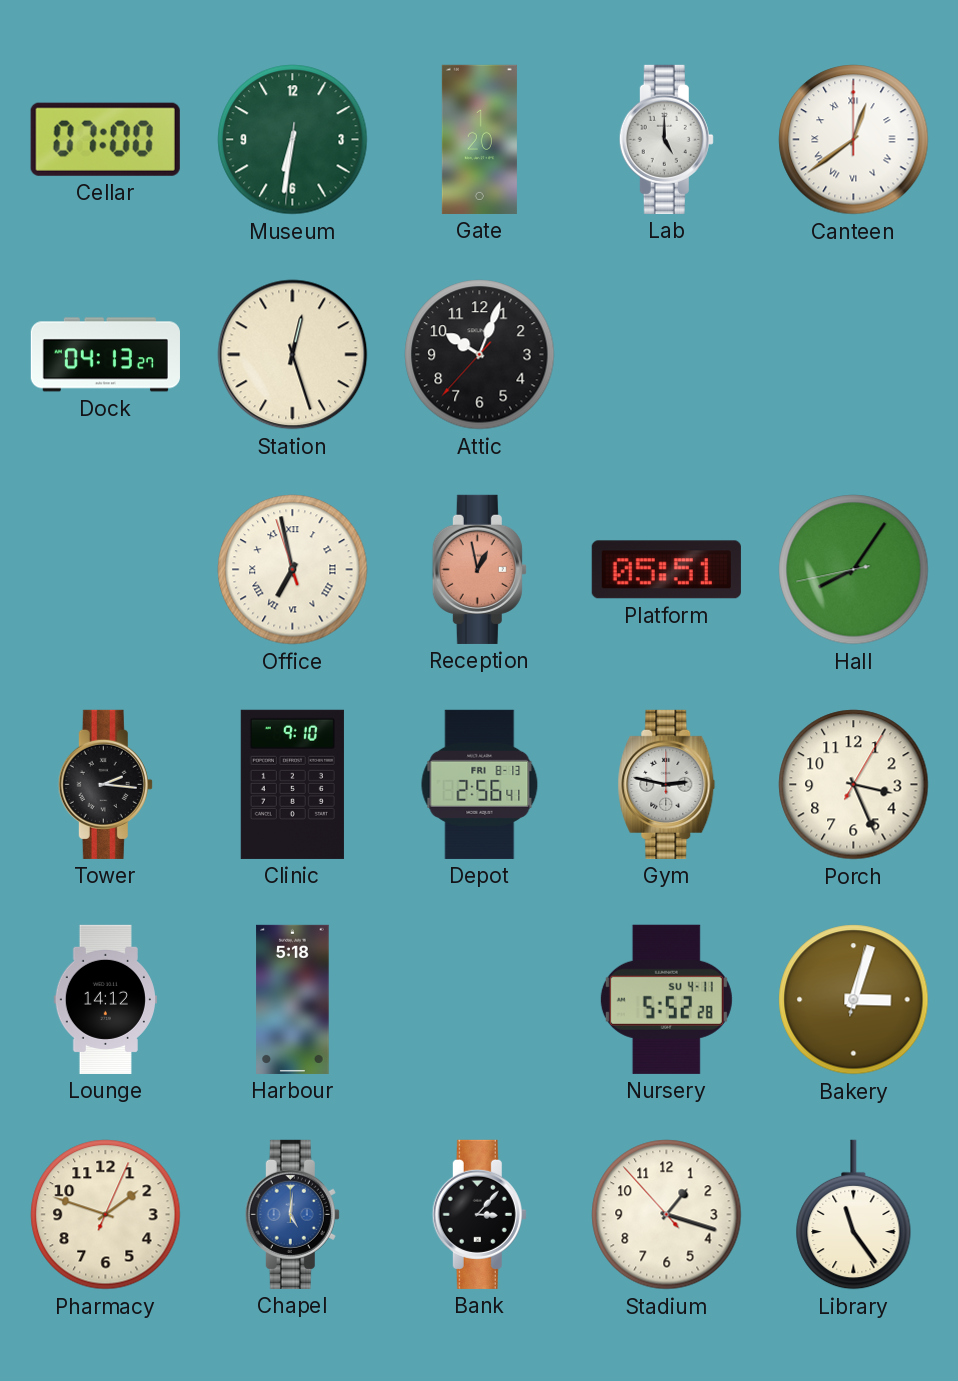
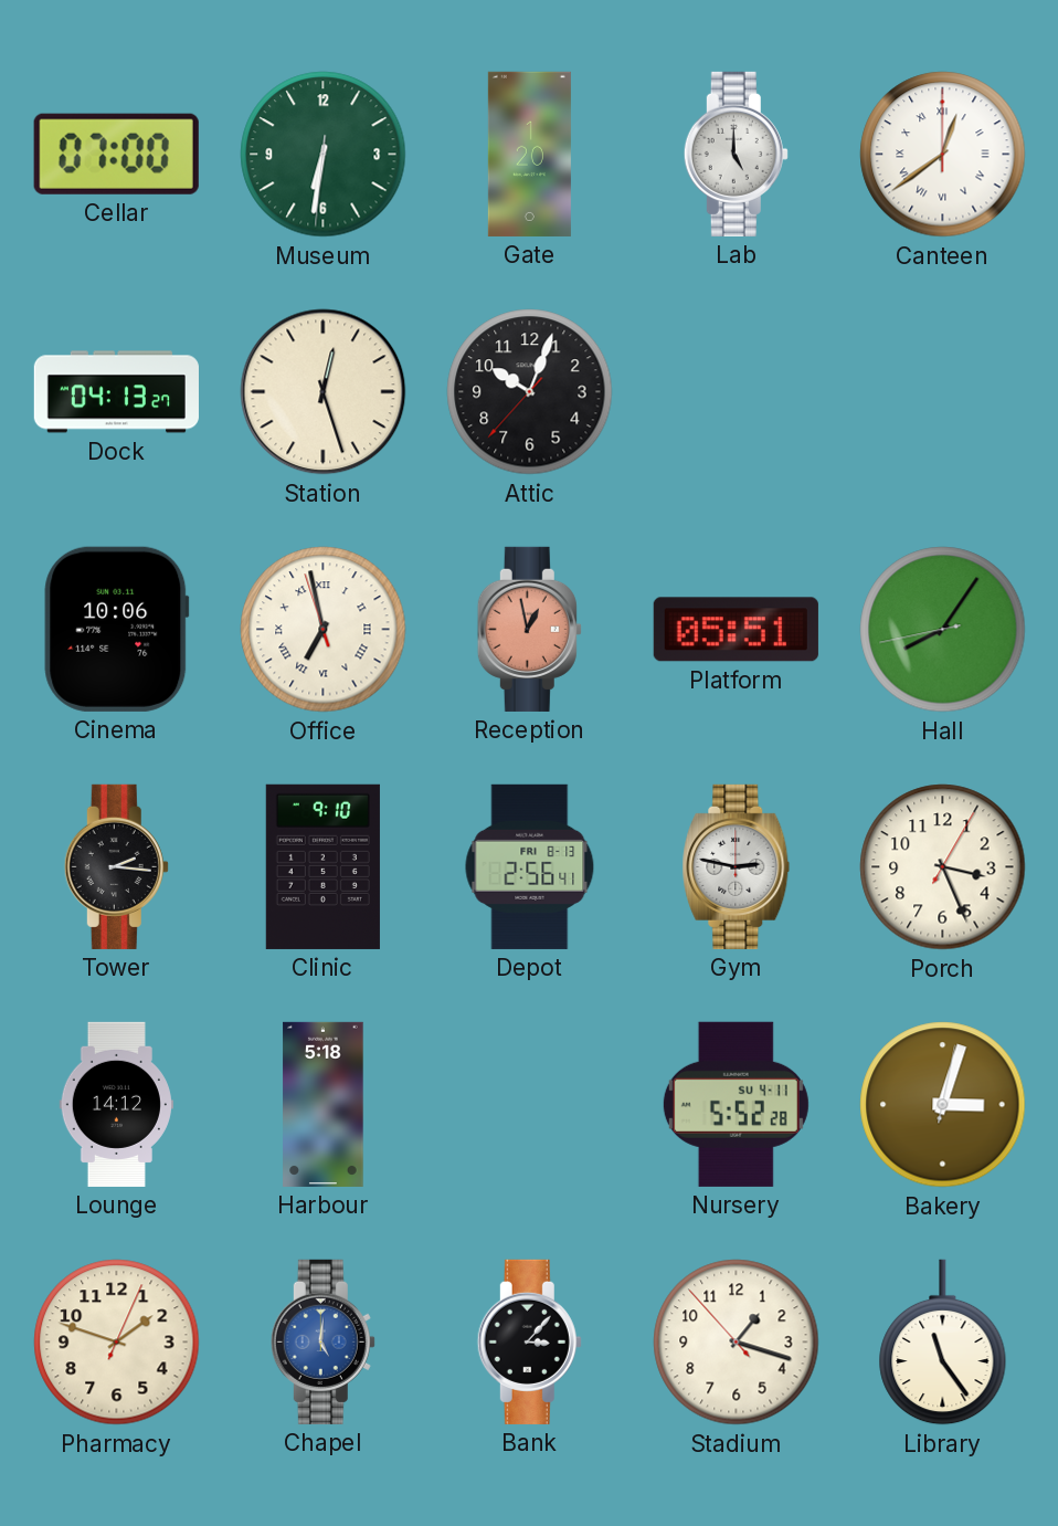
Cinema: none -> 10:06 (117, 629)
